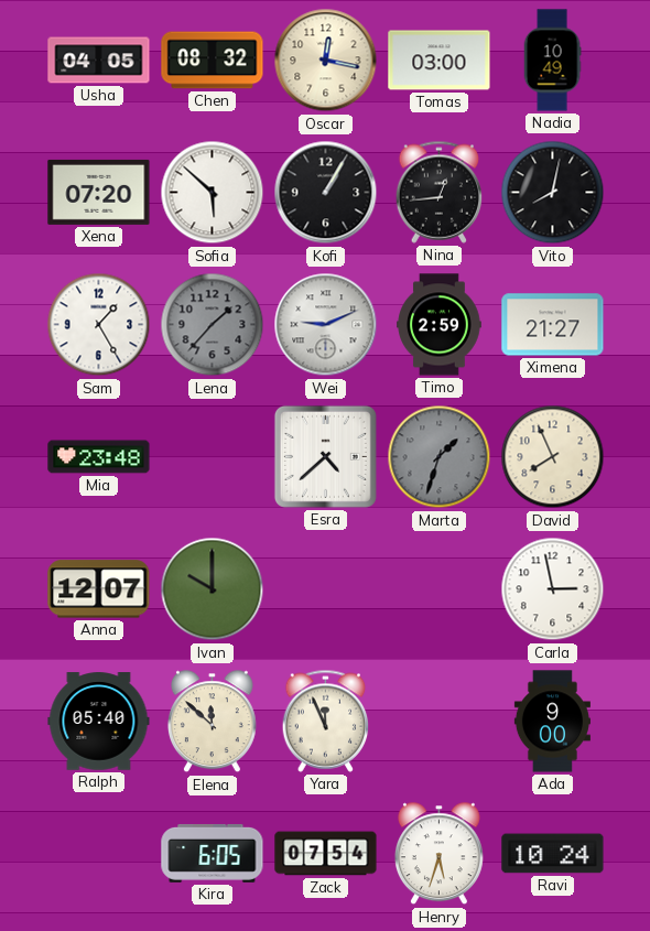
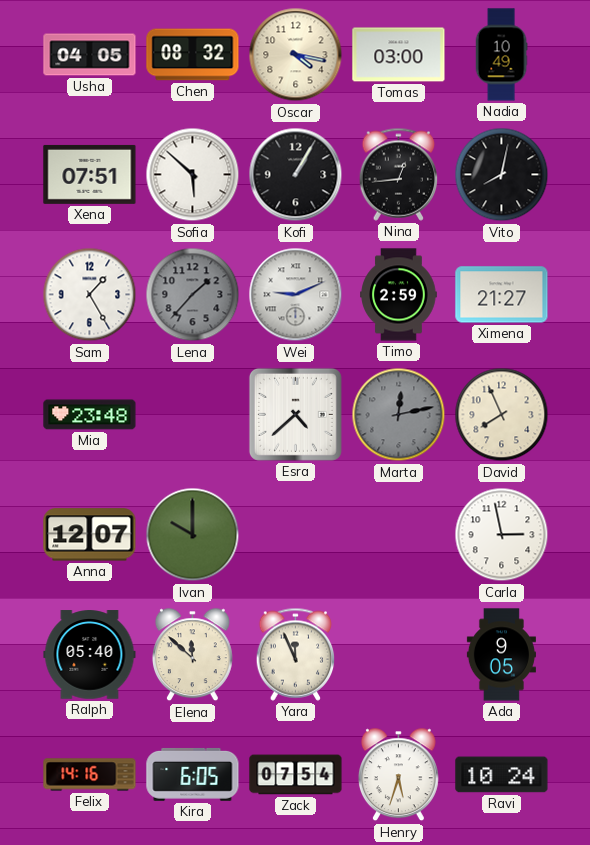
Oscar: 12:17 -> 4:17 (296, 55)
Xena: 07:20 -> 07:51 (90, 174)
Marta: 1:33 -> 12:13 (399, 415)
Ada: 9:00 -> 9:05 (501, 655)
Felix: none -> 14:16 (90, 775)
